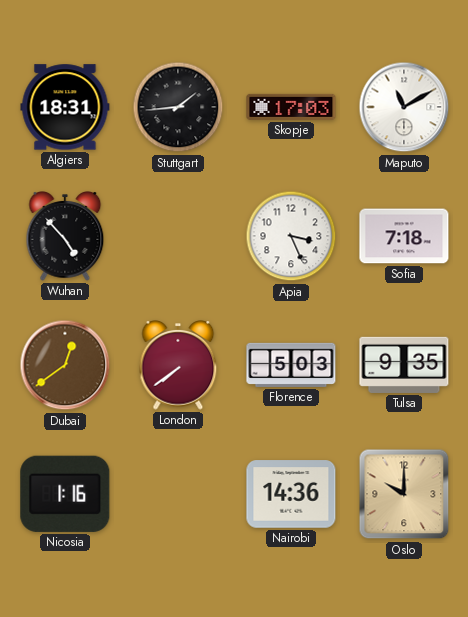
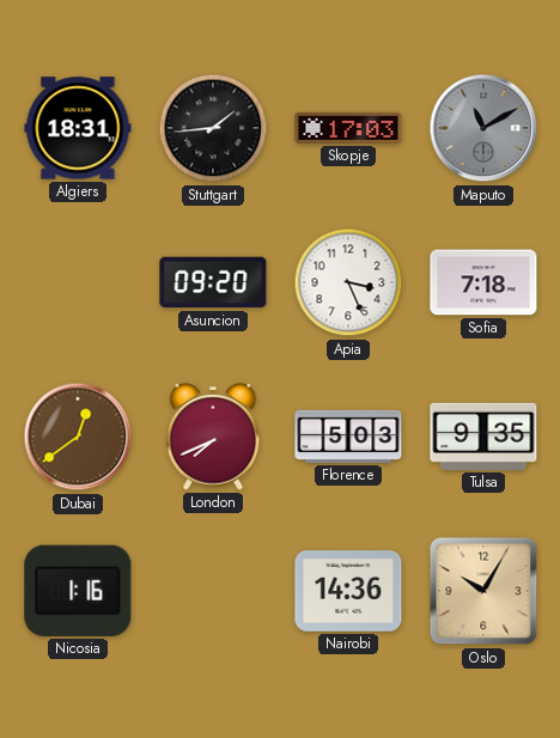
Maputo dial: white -> grey (483, 128)
Wuhan: 4:53 -> none (65, 237)
Asuncion: none -> 09:20 (213, 282)
London: 7:39 -> 7:41 (213, 438)
Oslo: 10:00 -> 10:05 (483, 591)
